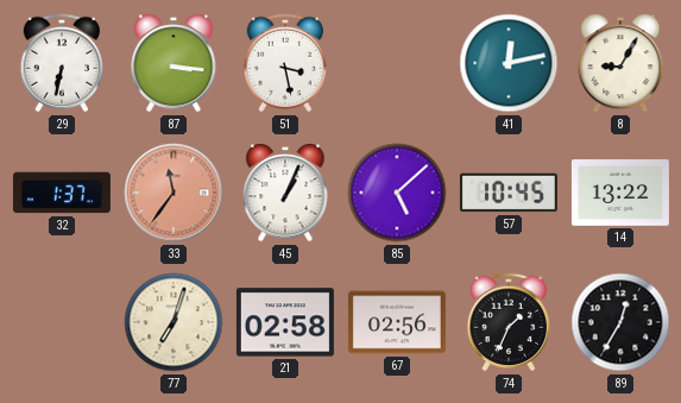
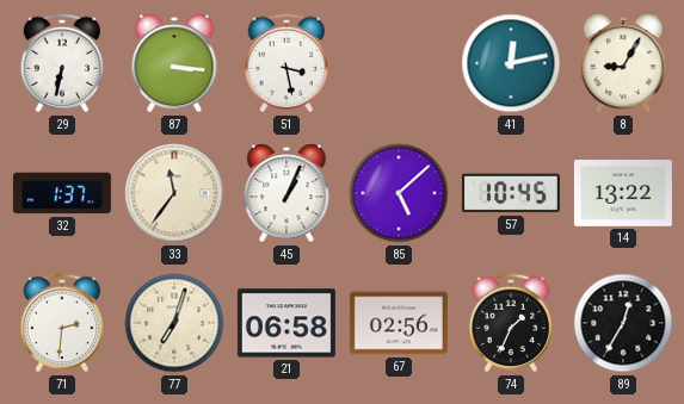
33 dial: salmon -> cream (174, 193)
71: none -> 2:31 (62, 323)
21: 02:58 -> 06:58 (286, 323)
